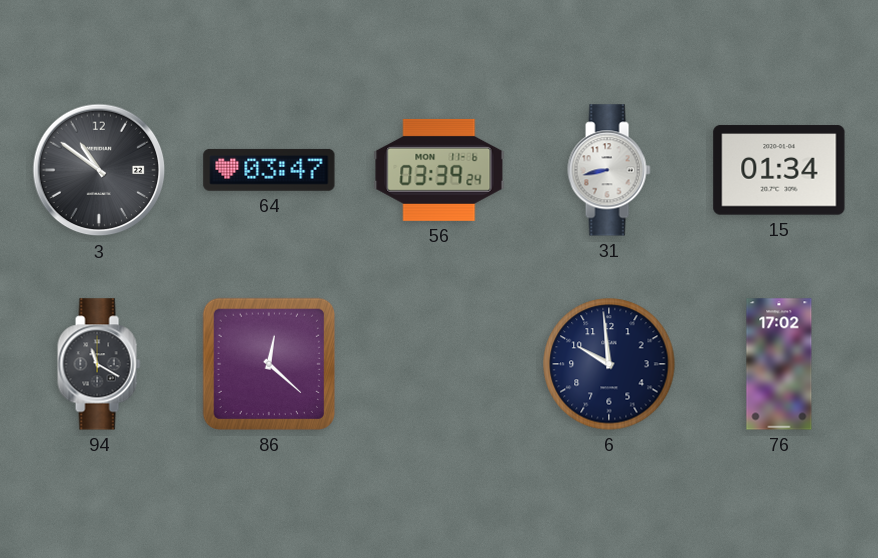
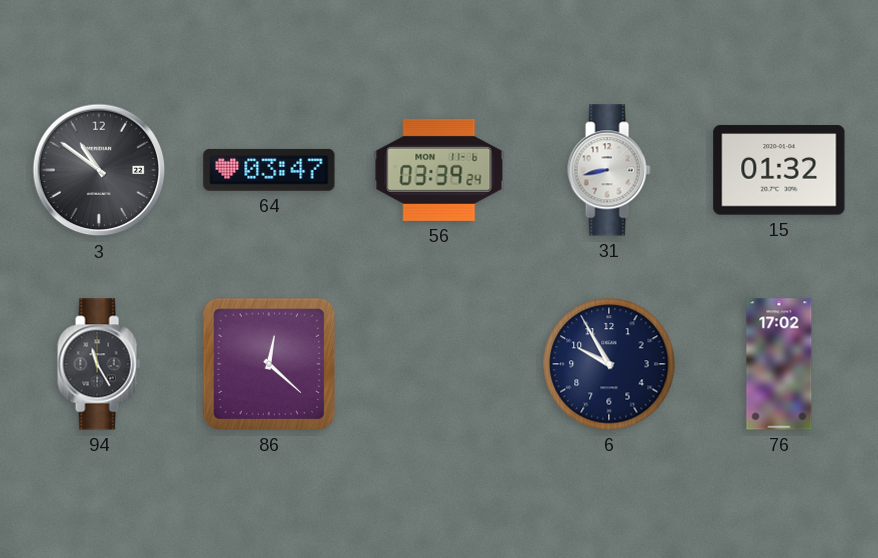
15: 01:34 -> 01:32 (779, 170)
94: 11:20 -> 11:25 (99, 364)
6: 9:59 -> 9:55 (609, 364)
